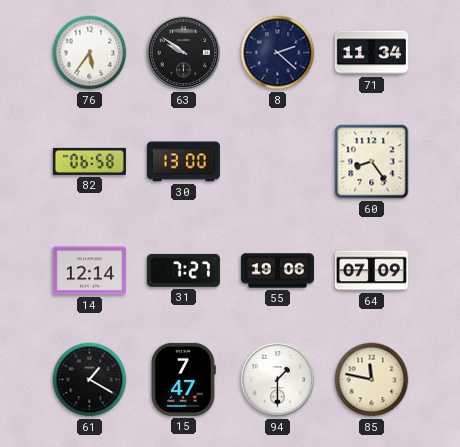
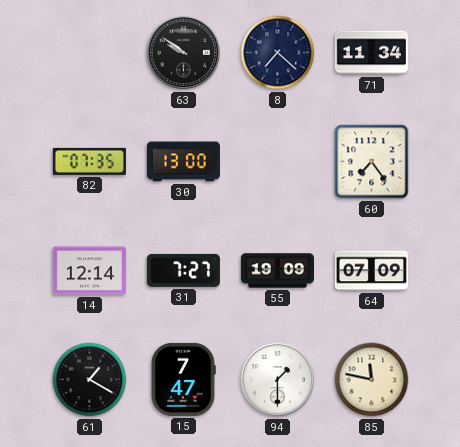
76: 5:36 -> none (90, 53)
8: 2:22 -> 7:22 (278, 53)
82: 06:58 -> 07:35 (89, 161)
60: 8:24 -> 7:24 (372, 162)
55: 19:06 -> 19:09 (277, 271)
